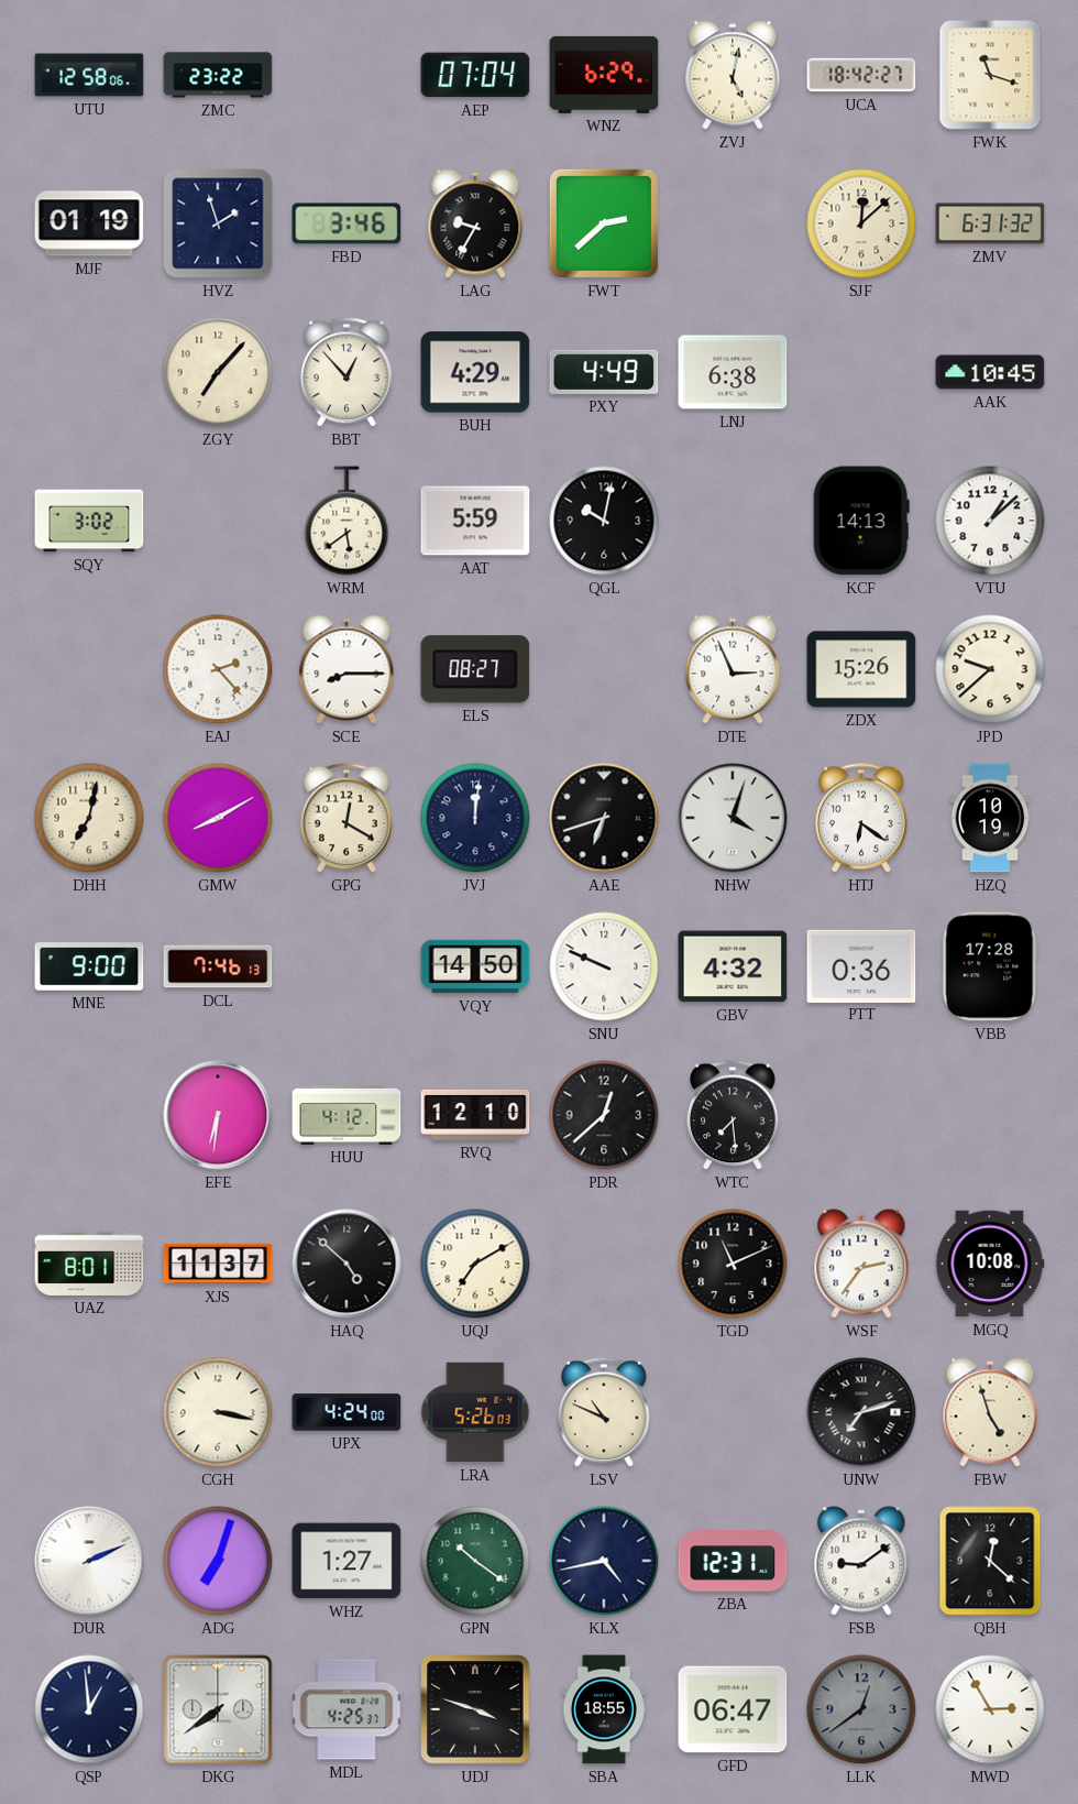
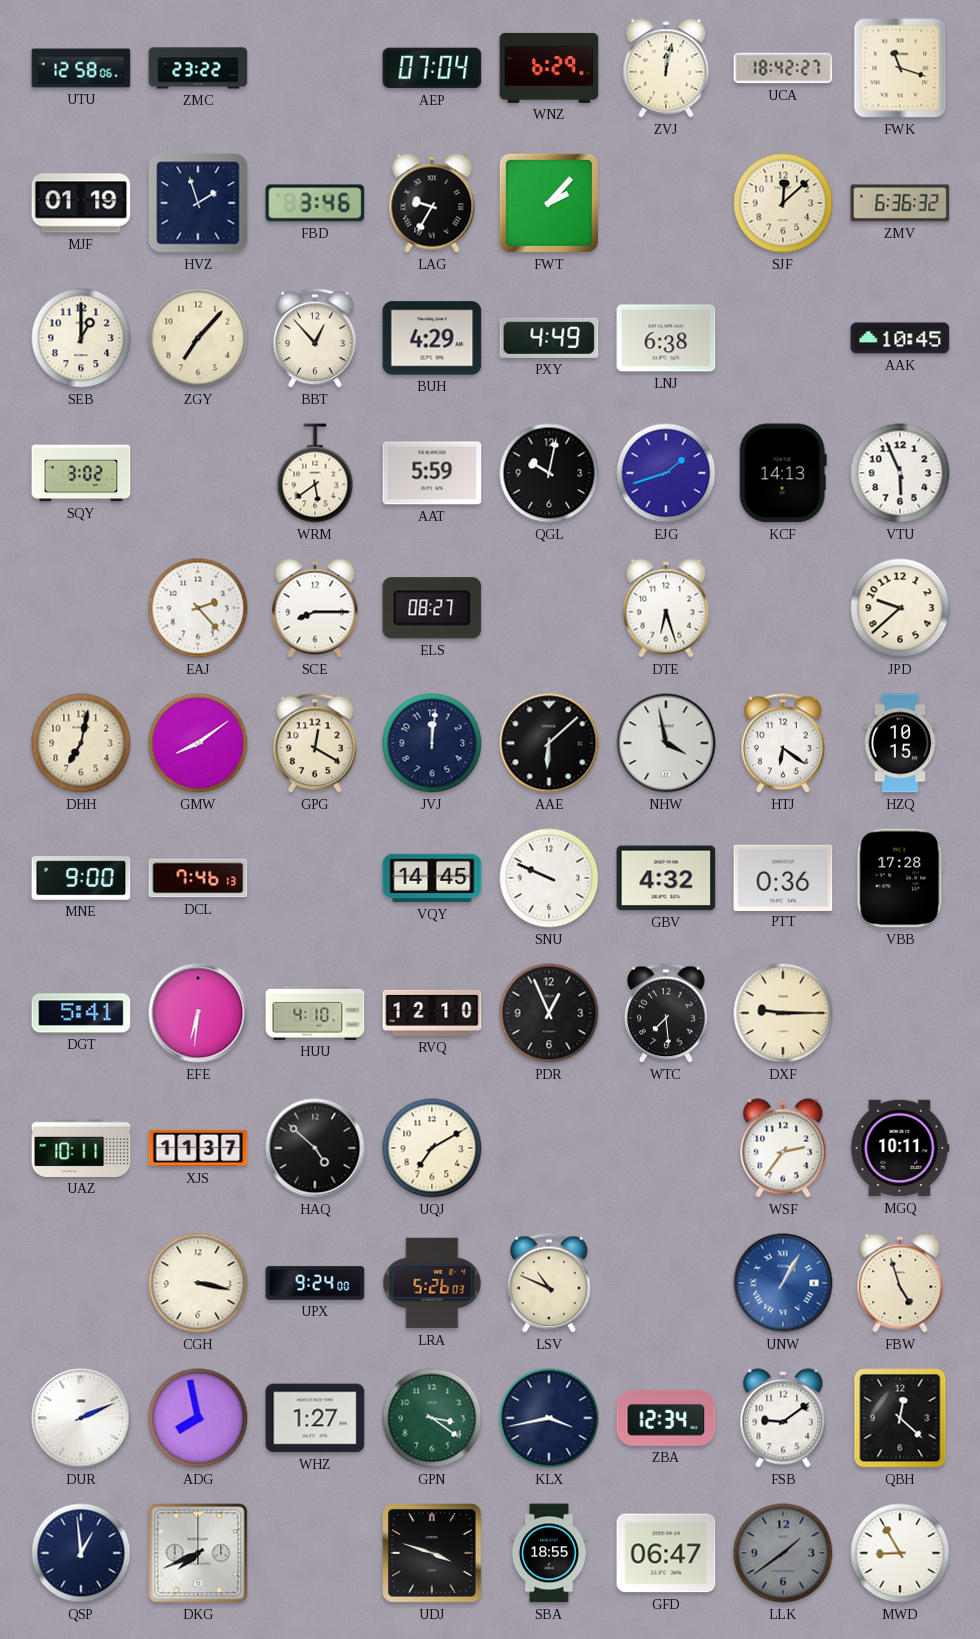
ZVJ: 5:02 -> 12:02 (666, 68)
FWT: 2:38 -> 2:07 (549, 203)
ZMV: 6:31 -> 6:36 (900, 203)
SEB: none -> 1:00 (81, 338)
EJG: none -> 1:42 (666, 473)
VTU: 1:08 -> 5:56 (900, 473)
DTE: 2:56 -> 6:27 (666, 608)
ZDX: 15:26 -> none (861, 669)
GMW: 8:10 -> 8:09 (198, 743)
AAE: 6:42 -> 6:08 (549, 743)
NHW: 4:03 -> 3:58 (666, 743)
HZQ: 10:19 -> 10:15 (900, 743)
VQY: 14:50 -> 14:45 (432, 878)
DGT: none -> 5:41 (81, 1013)
HUU: 4:12 -> 4:10 (315, 1013)
PDR: 12:38 -> 12:56 (549, 1013)
DXF: none -> 9:15 (783, 1013)
UAZ: 8:01 -> 10:11 (81, 1148)
TGD: 11:11 -> none (733, 1264)
MGQ: 10:08 -> 10:11 (900, 1148)
UPX: 4:24 -> 9:24 (315, 1283)
UNW: 7:12 -> 1:05 (783, 1283)
UNW dial: black -> blue (783, 1283)
ADG: 7:03 -> 7:58 (198, 1418)
GPN: 10:21 -> 3:21 (432, 1418)
KLX: 4:43 -> 3:43 (549, 1418)
ZBA: 12:31 -> 12:34 (666, 1418)
DKG: 7:39 -> 7:41 (198, 1553)
MDL: 4:25 -> none (346, 1709)
LLK: 12:39 -> 1:39 (783, 1553)
MWD: 2:55 -> 8:55 (900, 1553)
